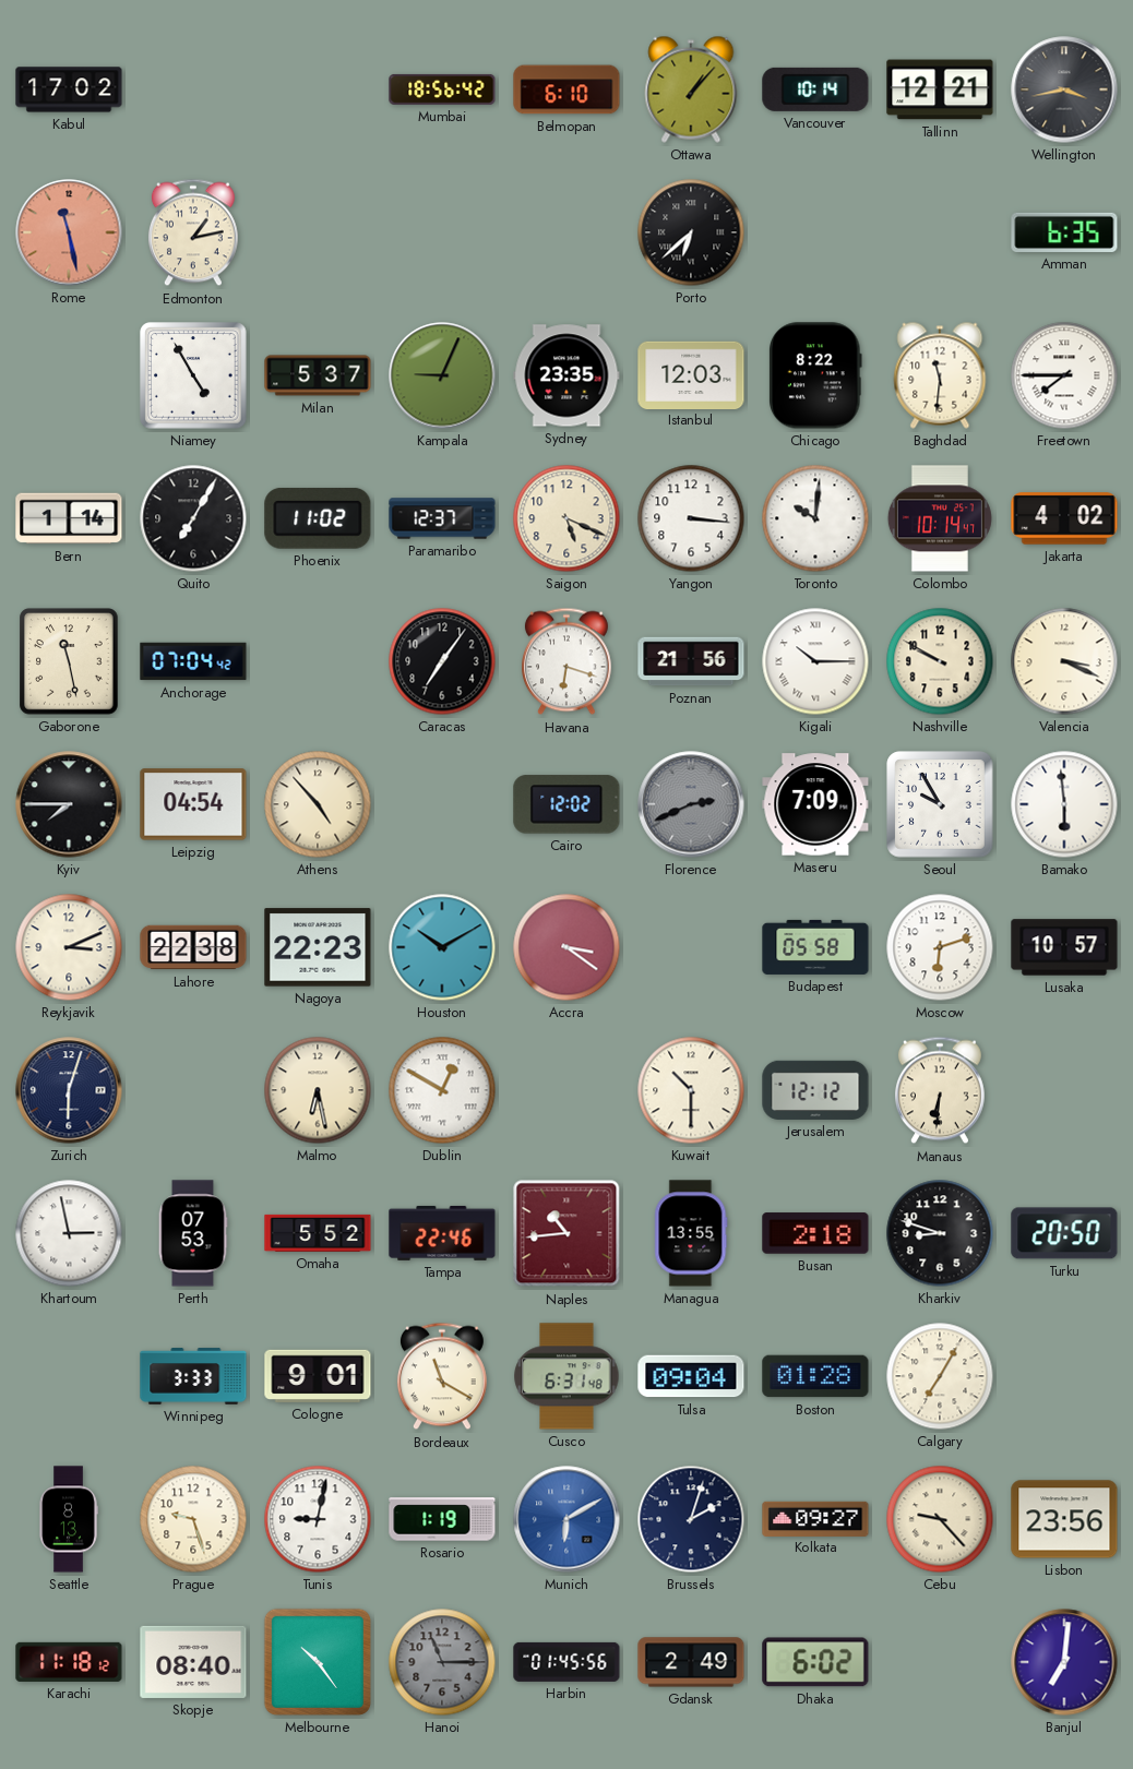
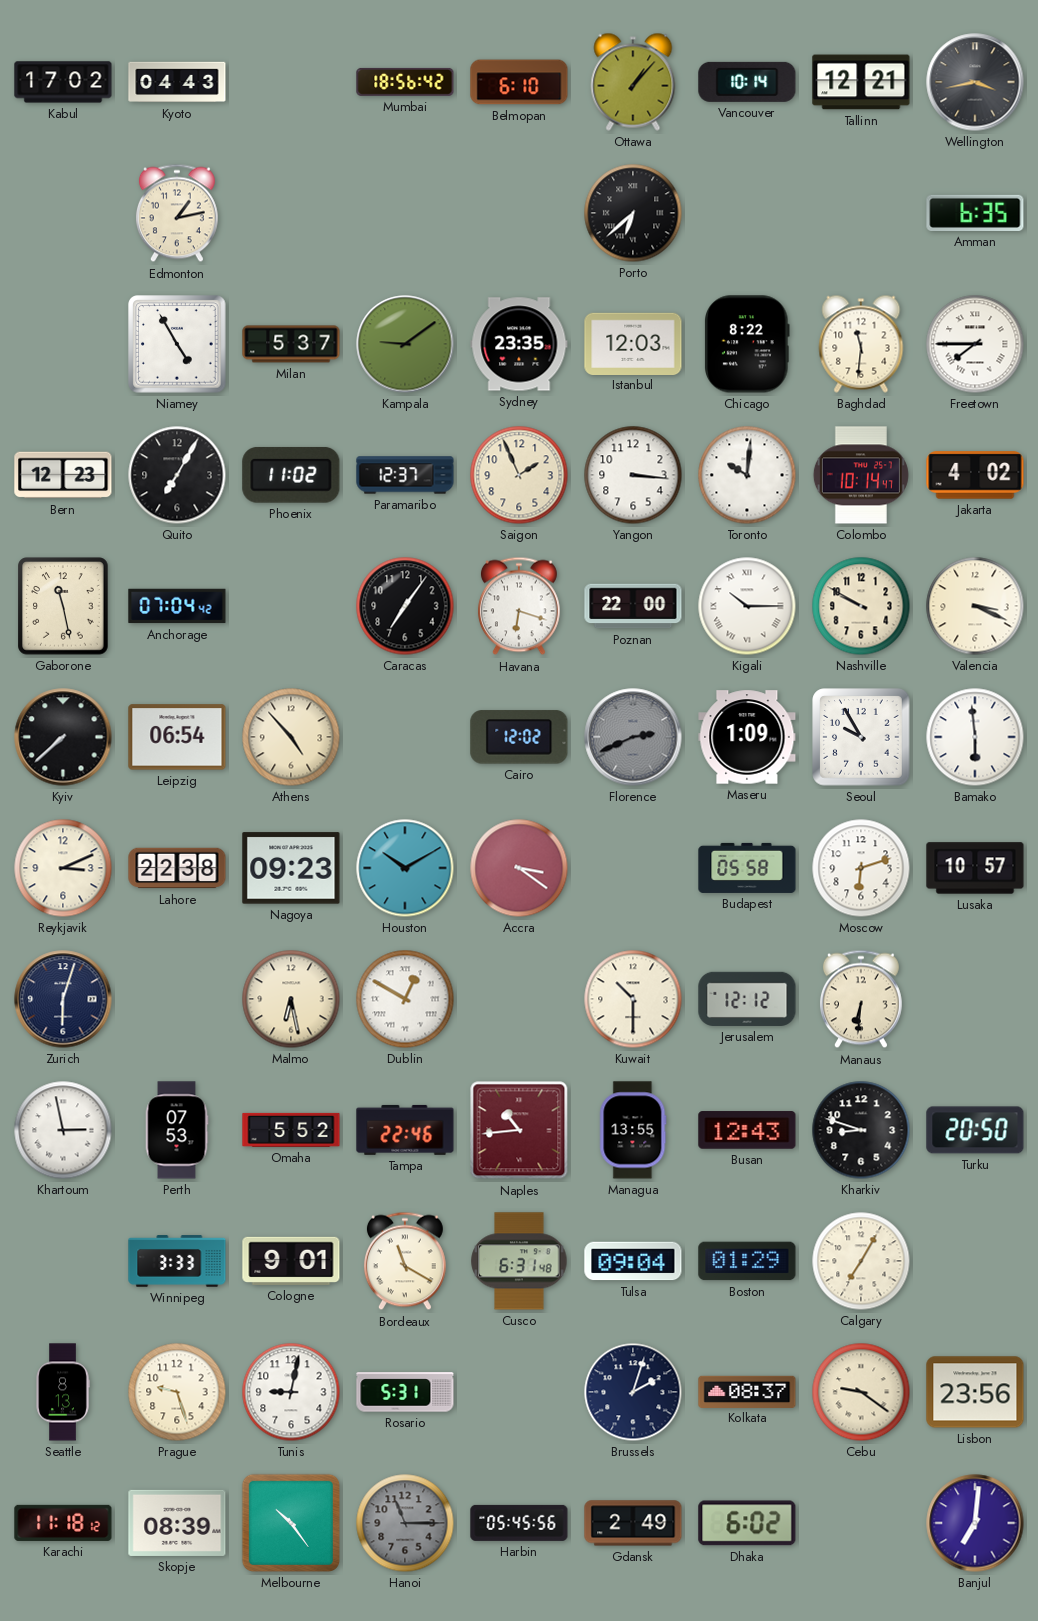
Kyoto: none -> 04:43 (177, 82)
Rome: 11:28 -> none (69, 232)
Kampala: 9:04 -> 9:09 (405, 344)
Bern: 1:14 -> 12:23 (63, 475)
Saigon: 5:19 -> 1:56 (519, 475)
Poznan: 21:56 -> 22:00 (633, 606)
Kyiv: 7:45 -> 7:38 (63, 737)
Leipzig: 04:54 -> 06:54 (177, 737)
Maseru: 7:09 -> 1:09 (747, 737)
Nagoya: 22:23 -> 09:23 (291, 868)
Busan: 2:18 -> 12:43 (747, 1130)
Boston: 01:28 -> 01:29 (747, 1261)
Rosario: 1:19 -> 5:31 (405, 1392)
Munich: 6:10 -> none (566, 1519)
Kolkata: 09:27 -> 08:37 (747, 1391)
Cebu: 9:23 -> 9:21 (861, 1392)
Skopje: 08:40 -> 08:39 (177, 1523)
Harbin: 01:45 -> 05:45 (519, 1523)
